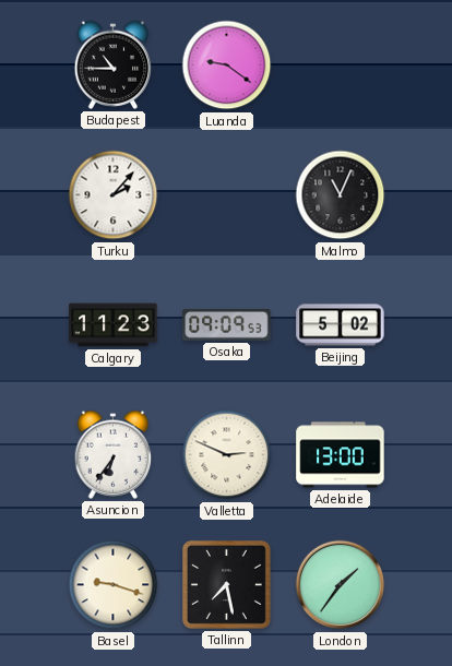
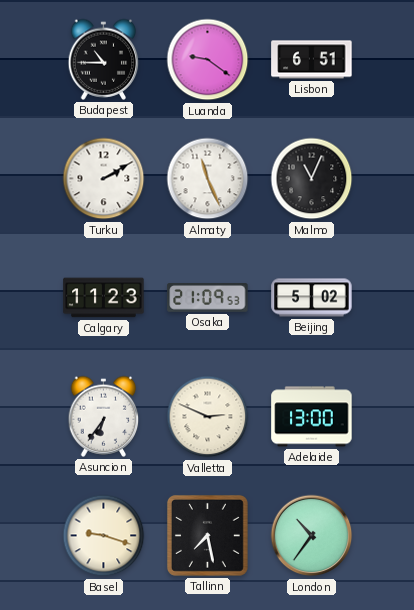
Lisbon: none -> 6:51 (312, 60)
Turku: 2:07 -> 2:10 (104, 179)
Almaty: none -> 11:26 (208, 179)
Osaka: 09:09 -> 21:09 (208, 298)
London: 1:36 -> 10:36 (312, 536)
